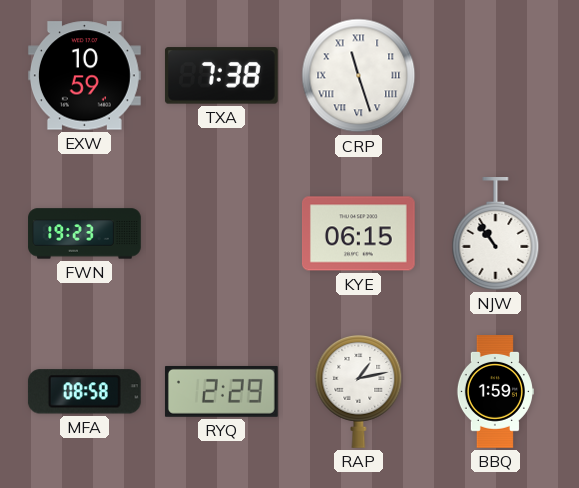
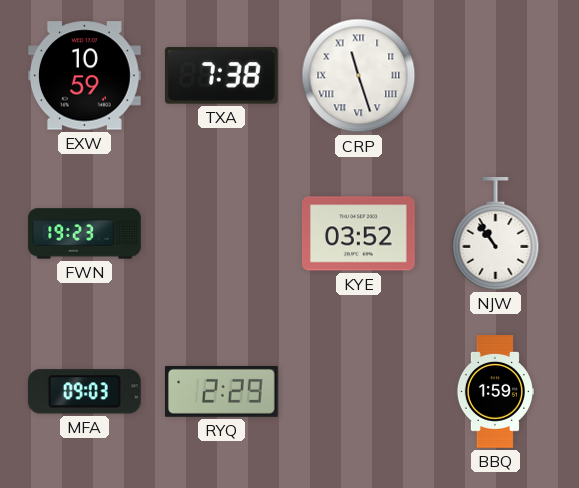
KYE: 06:15 -> 03:52 (358, 234)
MFA: 08:58 -> 09:03 (84, 392)
RAP: 1:13 -> none (359, 391)
